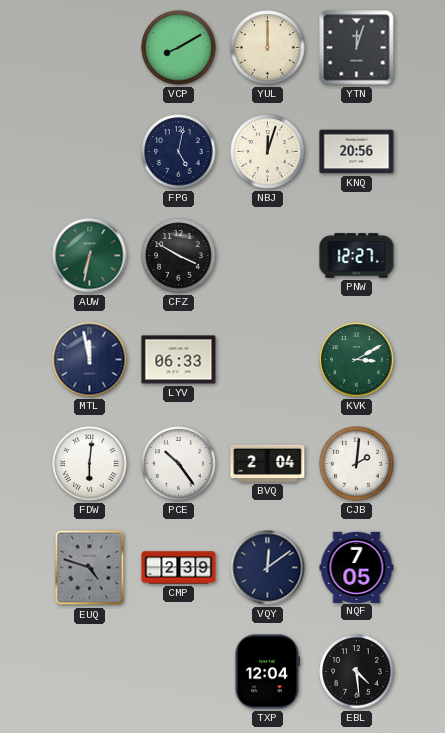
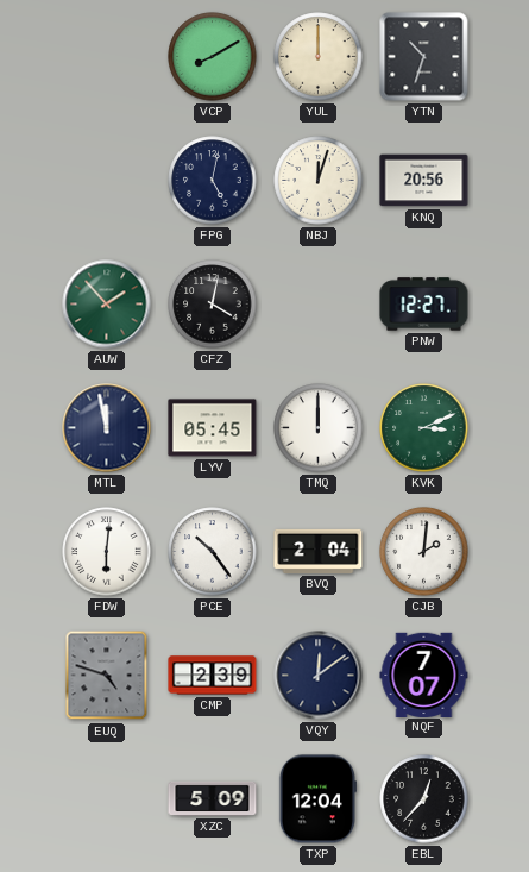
YTN: 12:03 -> 10:33 (424, 57)
AUW: 6:32 -> 1:53 (107, 305)
CFZ: 3:50 -> 4:02 (213, 305)
LYV: 06:33 -> 05:45 (213, 428)
TMQ: none -> 12:00 (319, 428)
KVK: 3:10 -> 3:11 (424, 428)
NQF: 7:05 -> 7:07 (424, 675)
XZC: none -> 5:09 (213, 798)
EBL: 4:29 -> 12:37 (424, 799)
